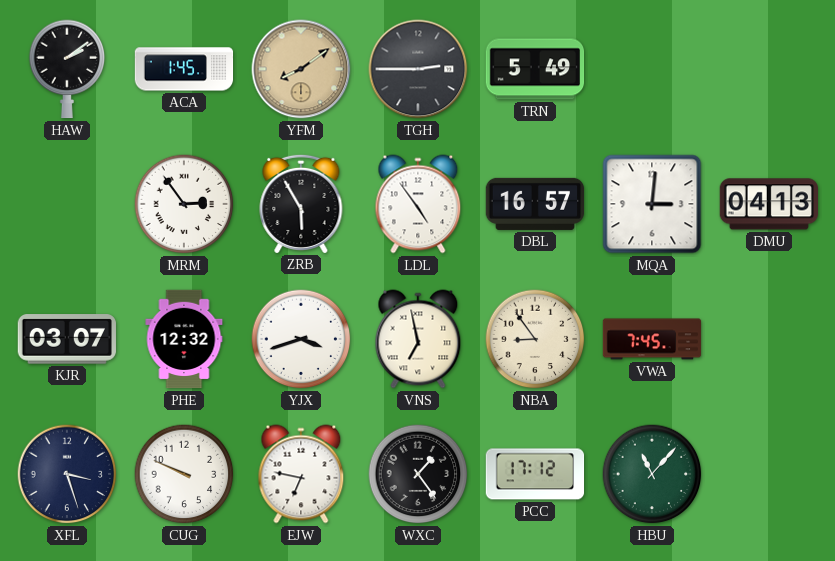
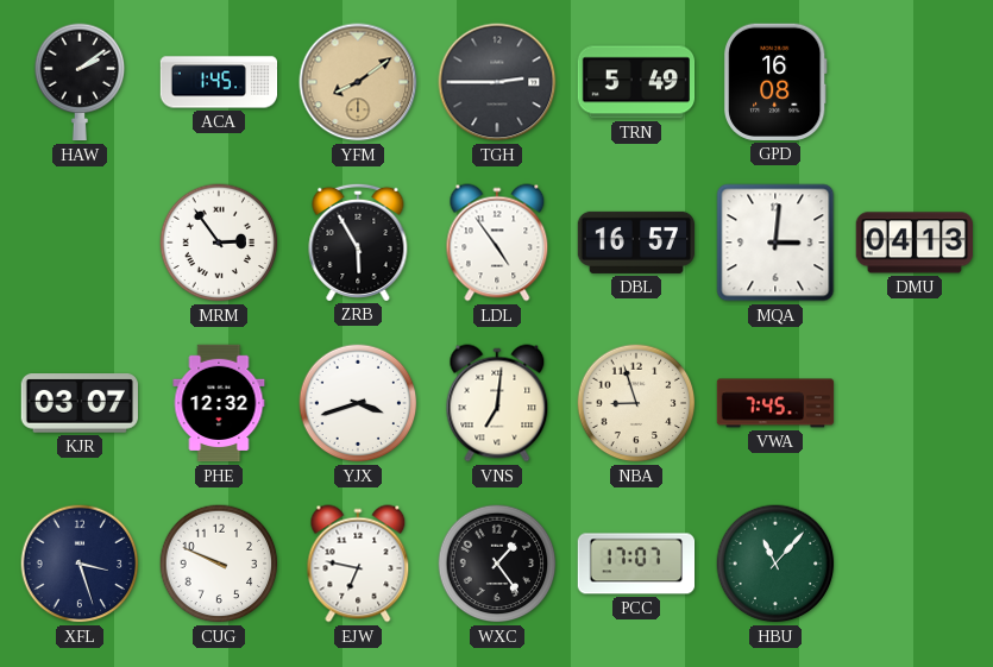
GPD: none -> 16:08 (775, 82)
VNS: 6:58 -> 7:01 (497, 403)
NBA: 8:54 -> 8:57 (636, 403)
PCC: 17:12 -> 17:07 (636, 564)
